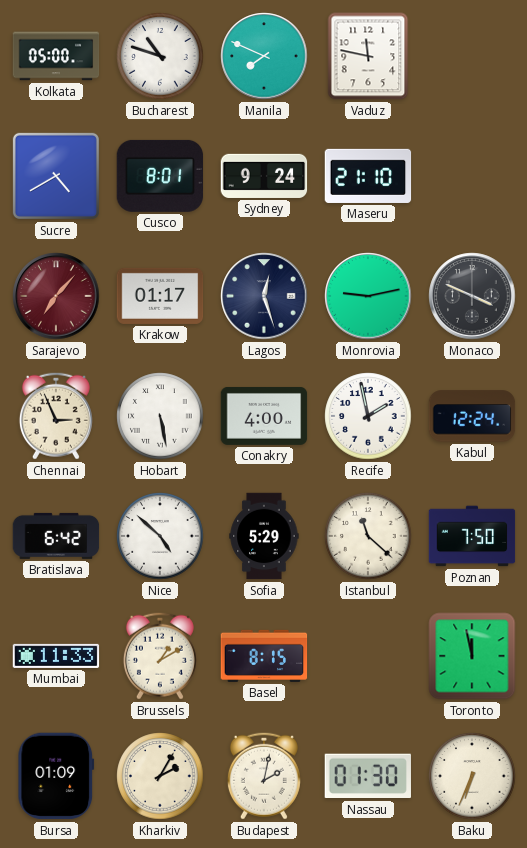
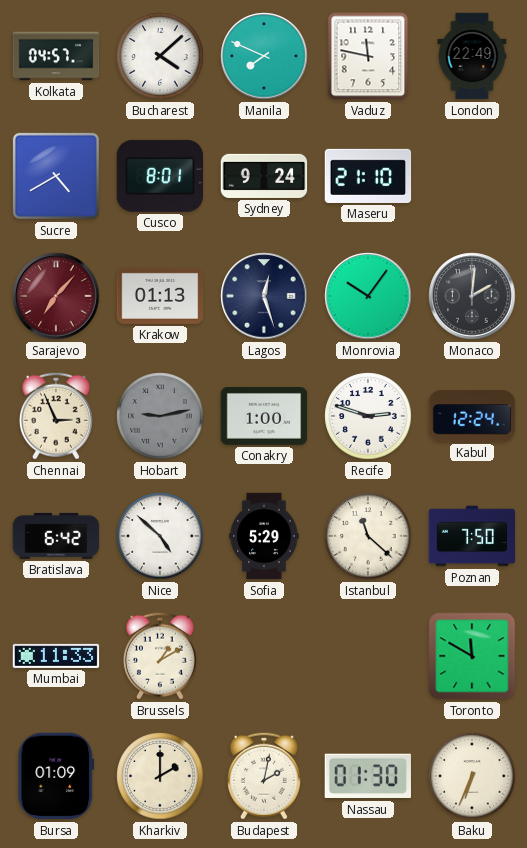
Kolkata: 05:00 -> 04:57 (56, 56)
Bucharest: 10:48 -> 4:08 (160, 56)
London: none -> 22:49 (472, 56)
Krakow: 01:17 -> 01:13 (160, 296)
Monrovia: 9:13 -> 10:06 (368, 296)
Monaco: 3:49 -> 2:01 (472, 296)
Hobart: 5:28 -> 9:13 (160, 416)
Hobart dial: white -> grey (160, 416)
Conakry: 4:00 -> 1:00 (264, 416)
Recife: 1:58 -> 2:48 (368, 416)
Basel: 8:15 -> none (264, 656)
Toronto: 11:58 -> 11:50 (472, 656)
Kharkiv: 2:05 -> 2:00 (160, 776)
